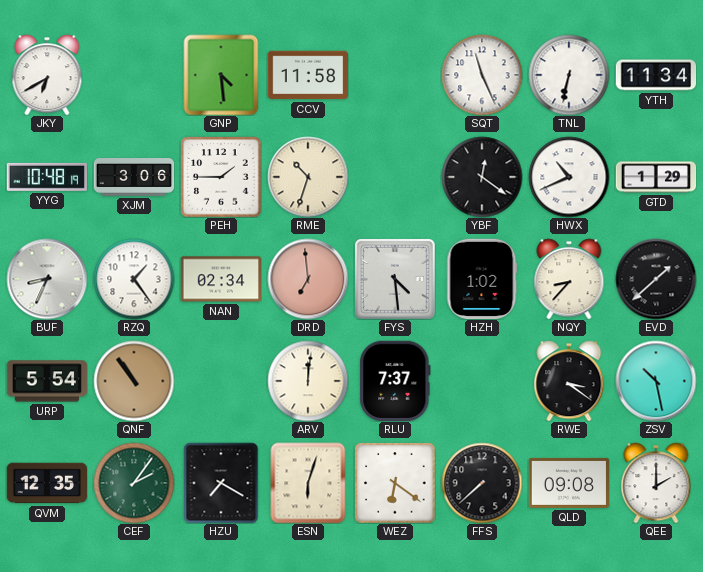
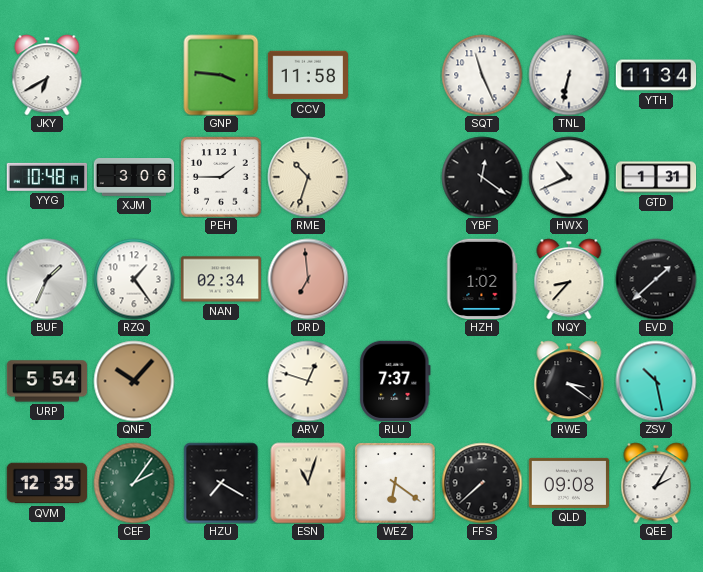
GNP: 4:29 -> 3:46 (221, 75)
GTD: 1:29 -> 1:31 (656, 177)
BUF: 8:34 -> 1:34 (47, 279)
FYS: 4:29 -> none (395, 279)
QNF: 10:54 -> 10:07 (134, 381)
ARV: 12:01 -> 12:48 (308, 381)
ESN: 6:03 -> 11:03 (308, 483)
QEE: 2:00 -> 2:05 (656, 483)
